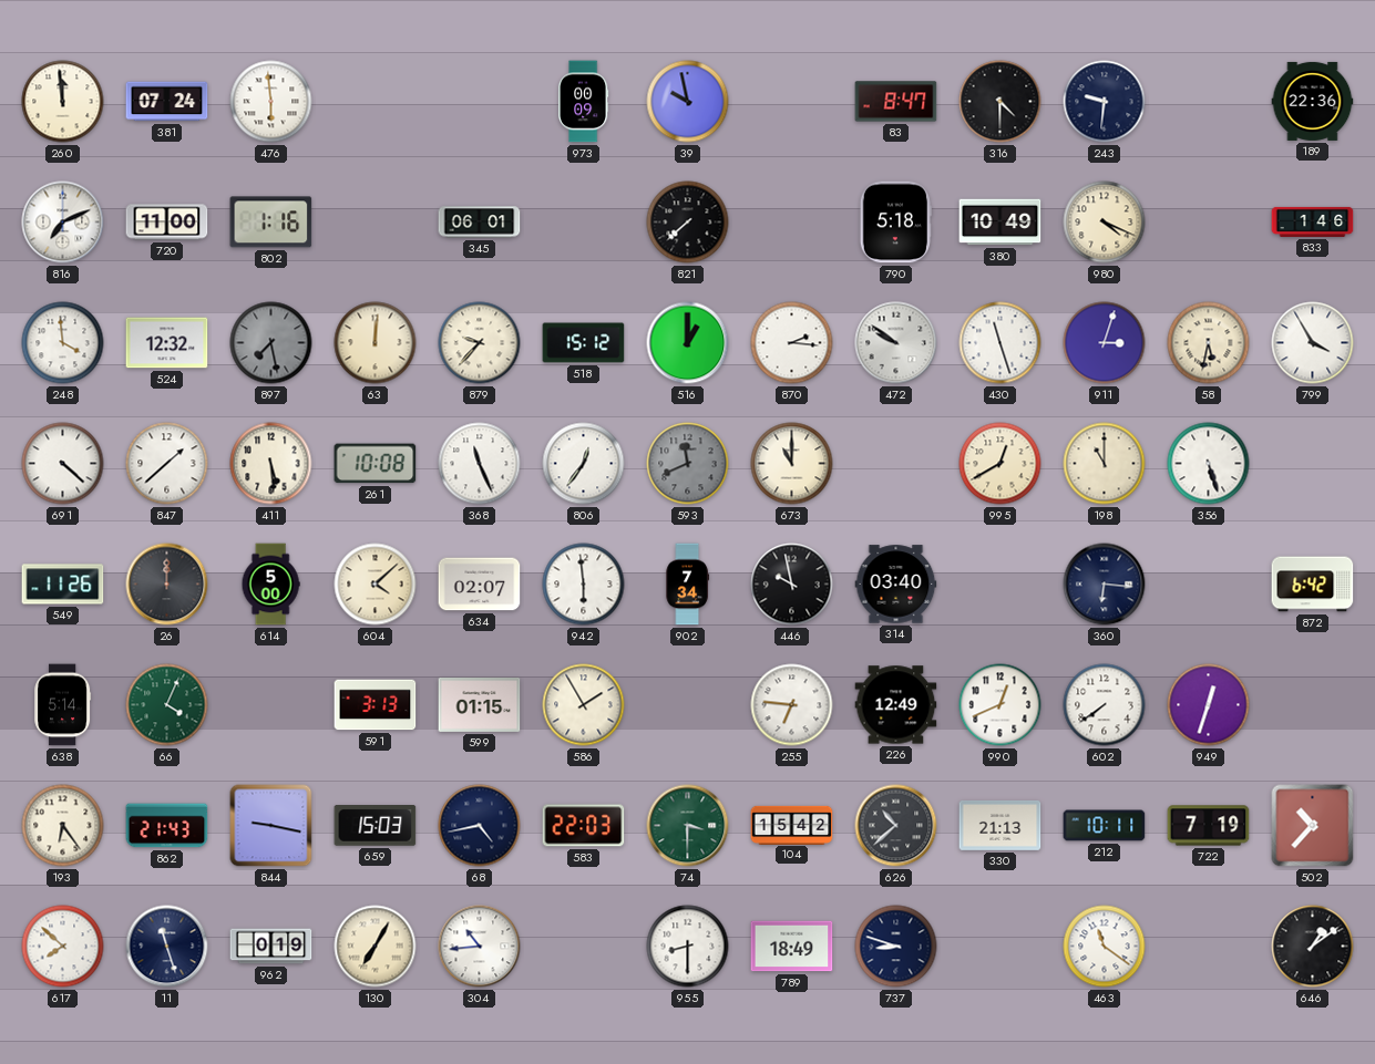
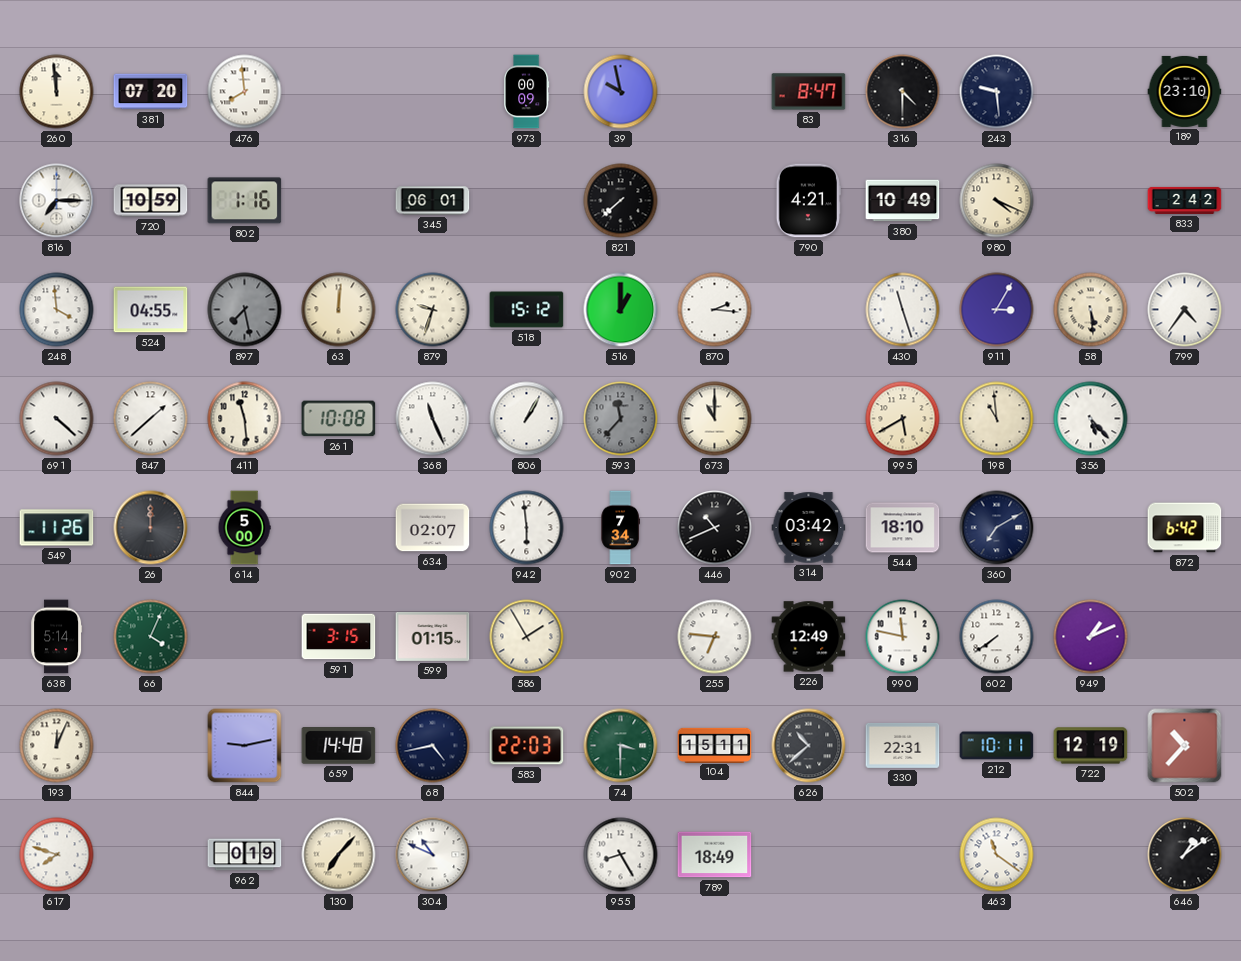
381: 07:24 -> 07:20 (151, 92)
476: 5:59 -> 7:59 (245, 92)
243: 9:31 -> 9:29 (997, 92)
189: 22:36 -> 23:10 (1185, 91)
816: 7:11 -> 7:15 (57, 201)
720: 11:00 -> 10:59 (151, 201)
790: 5:18 -> 4:21 (808, 201)
833: 1:46 -> 2:42 (1185, 200)
524: 12:32 -> 04:55 (151, 310)
879: 9:37 -> 9:33 (433, 310)
472: 9:51 -> none (896, 343)
911: 3:03 -> 3:05 (997, 310)
58: 5:32 -> 5:29 (1091, 310)
799: 3:55 -> 4:36 (1185, 310)
411: 5:29 -> 11:29 (245, 419)
806: 12:36 -> 1:05 (527, 419)
593: 11:41 -> 11:37 (621, 419)
995: 12:40 -> 5:40 (903, 419)
198: 11:00 -> 10:59 (997, 419)
356: 5:27 -> 5:23 (1091, 419)
604: 4:08 -> none (376, 585)
446: 9:58 -> 10:41 (715, 528)
314: 03:40 -> 03:42 (809, 528)
544: none -> 18:10 (903, 528)
360: 6:16 -> 7:10 (997, 528)
591: 3:13 -> 3:15 (339, 637)
990: 12:41 -> 11:47 (903, 637)
949: 12:33 -> 1:11 (1091, 637)
193: 6:24 -> 12:04 (57, 746)
862: 21:43 -> none (167, 826)
844: 9:17 -> 9:13 (245, 746)
659: 15:03 -> 14:48 (339, 746)
104: 15:42 -> 15:11 (715, 745)
330: 21:13 -> 22:31 (903, 745)
722: 7:19 -> 12:19 (1091, 746)
617: 7:52 -> 7:48 (57, 855)
11: 11:27 -> none (167, 947)
130: 7:05 -> 7:07 (339, 855)
304: 10:44 -> 10:49 (433, 855)
955: 8:30 -> 8:25 (621, 855)
737: 8:48 -> none (896, 947)
